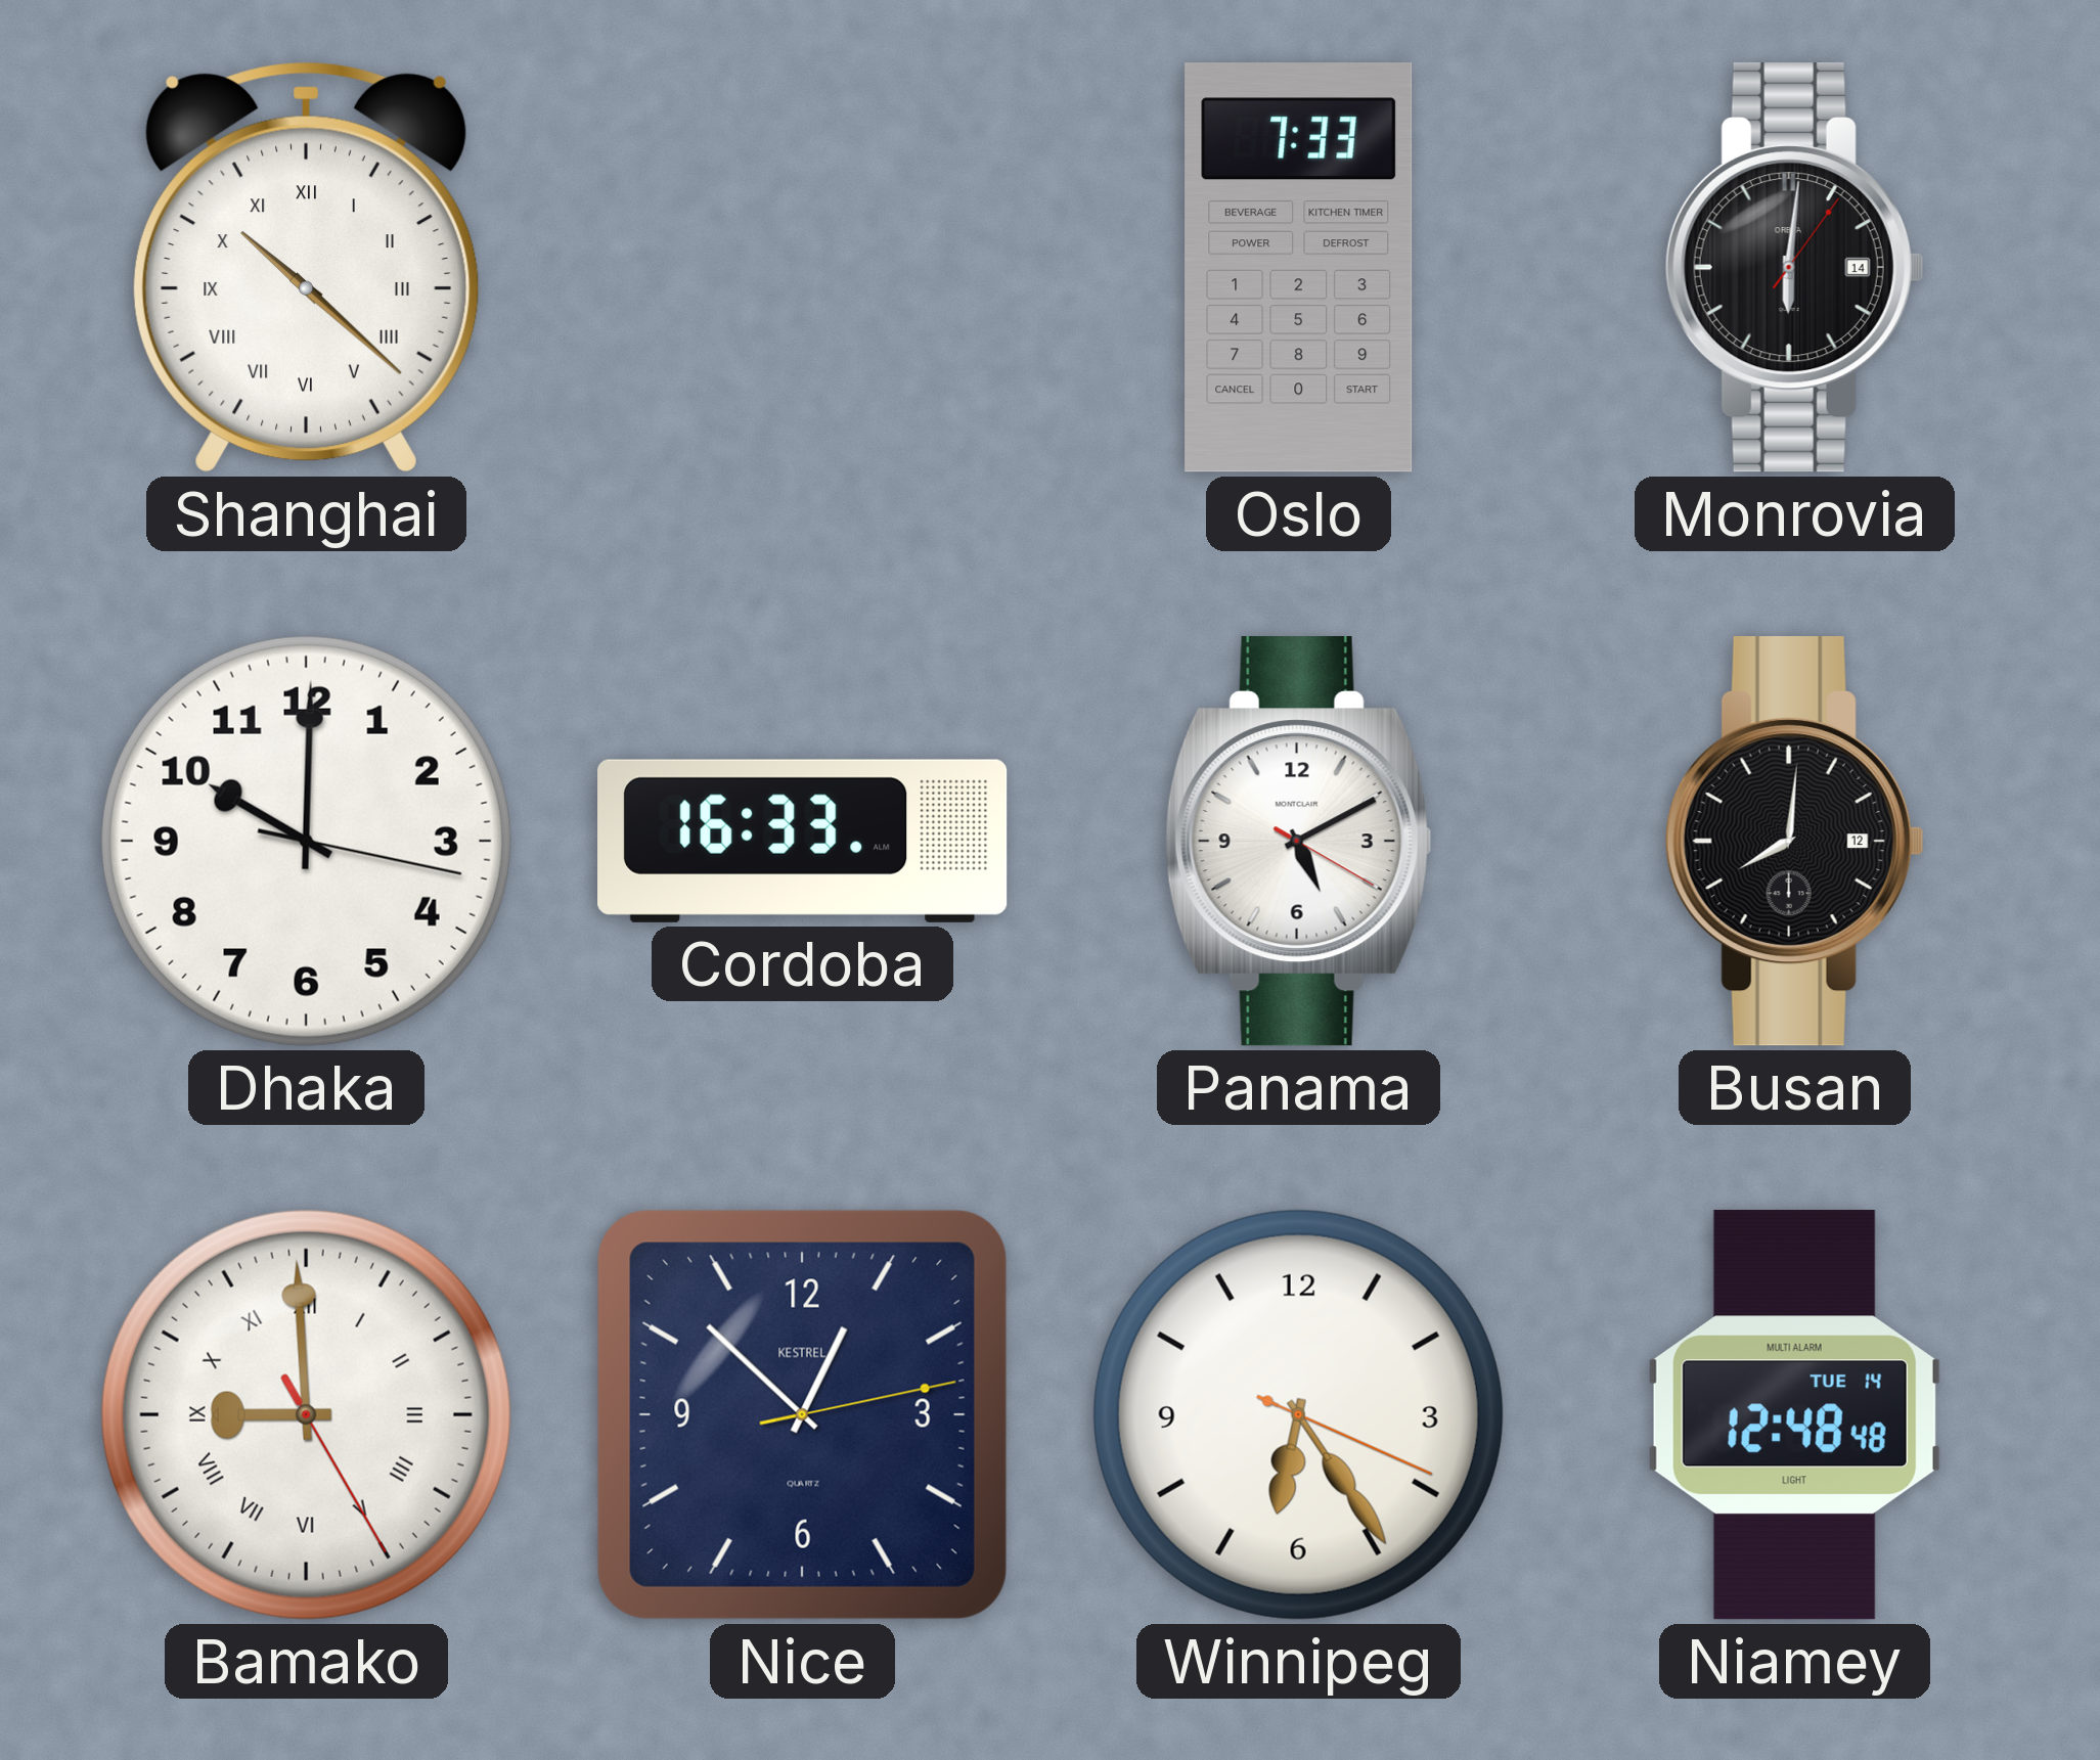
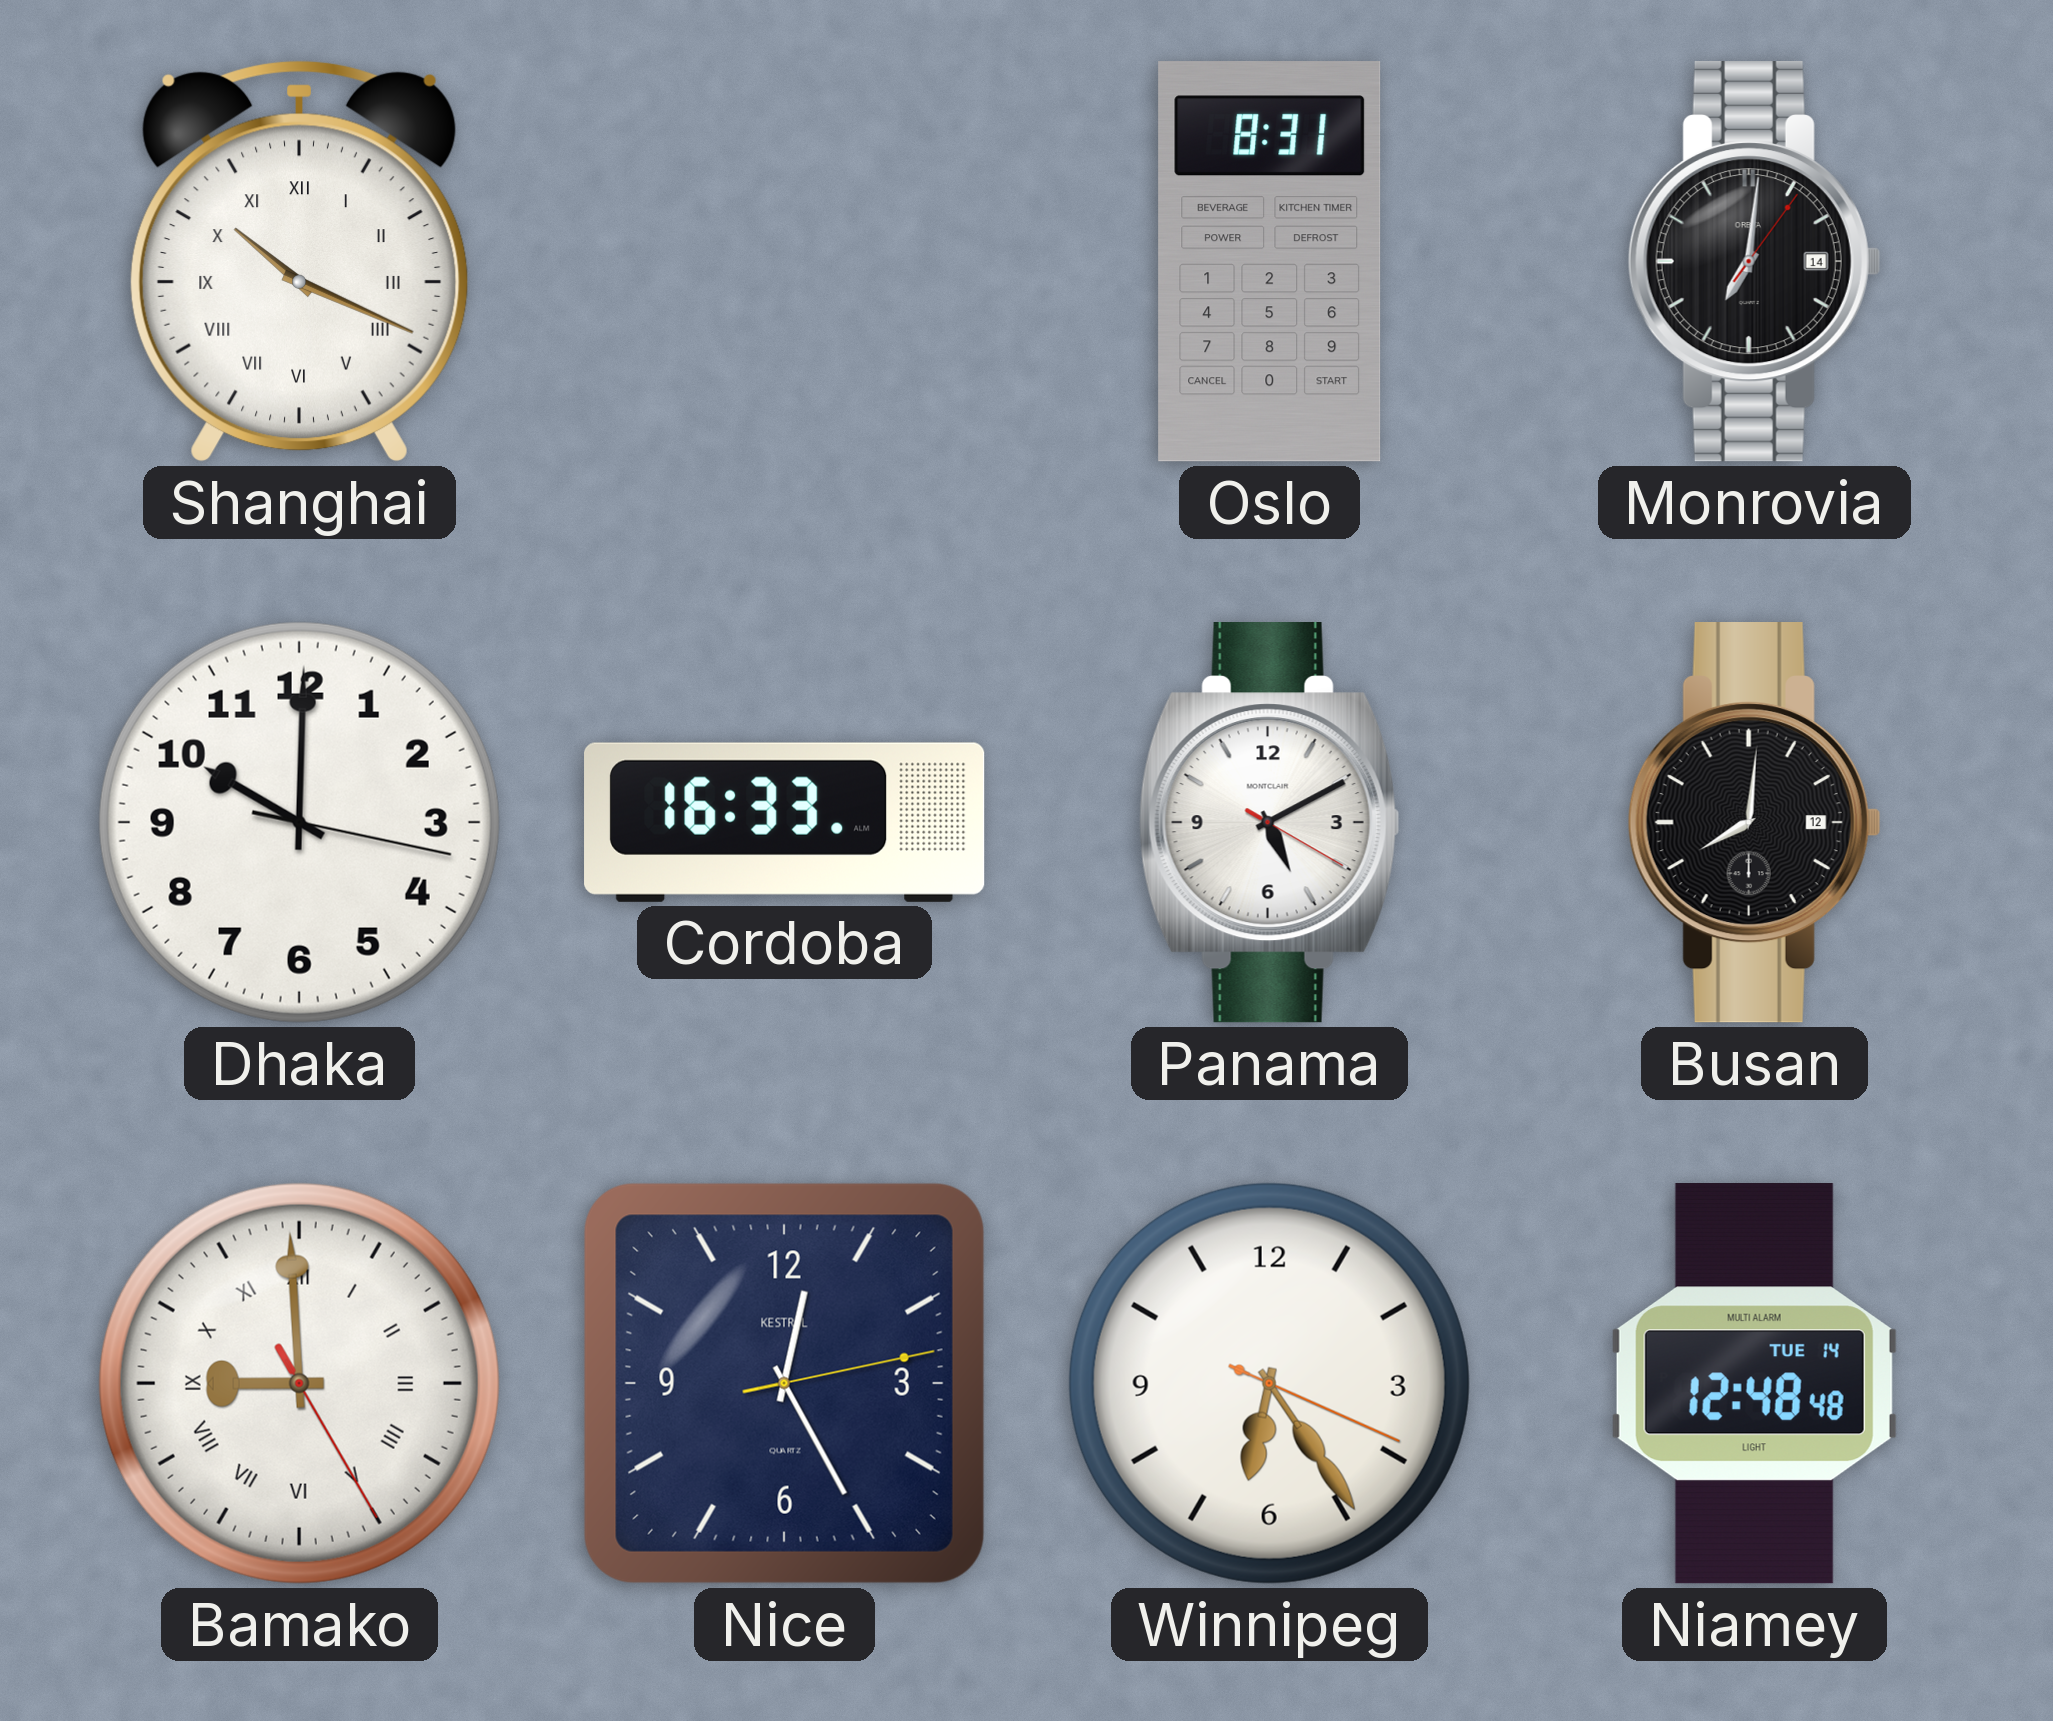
Shanghai: 10:22 -> 10:19 (299, 262)
Oslo: 7:33 -> 8:31 (1270, 262)
Monrovia: 6:01 -> 7:01 (1754, 262)
Nice: 12:52 -> 12:25 (784, 1383)
